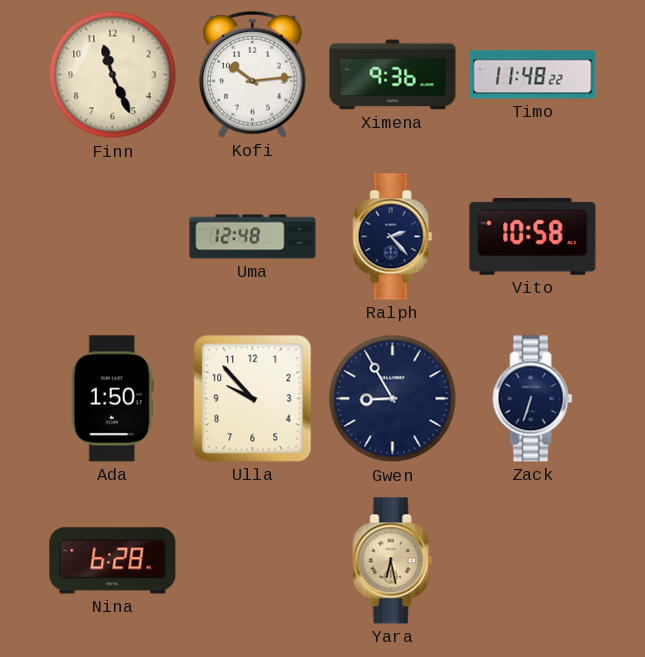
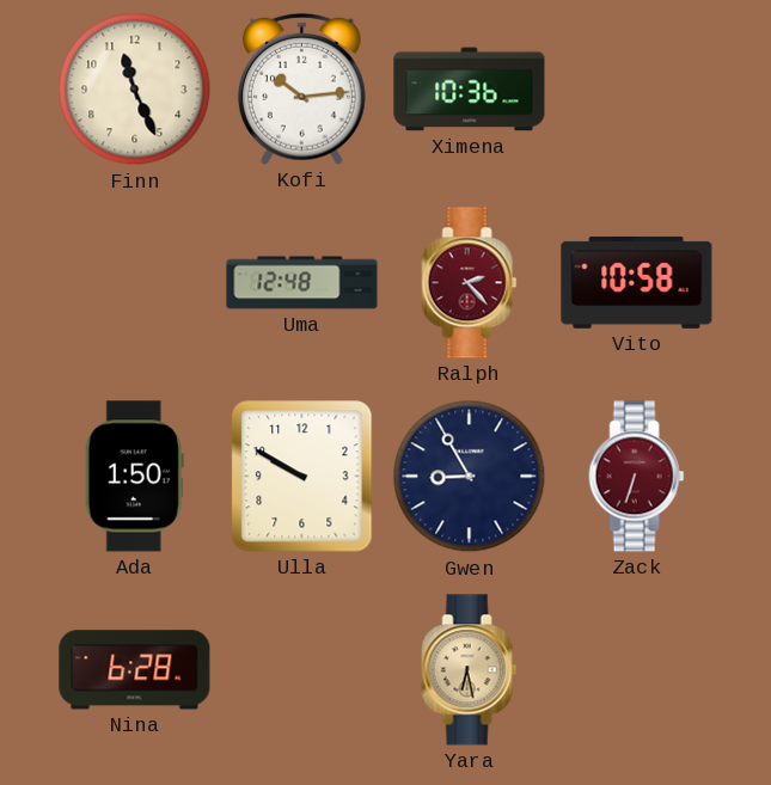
Ximena: 9:36 -> 10:36 (470, 90)
Timo: 11:48 -> none (533, 75)
Ralph dial: navy -> burgundy (470, 283)
Ulla: 9:53 -> 9:50 (302, 477)
Zack dial: navy -> burgundy (637, 477)
